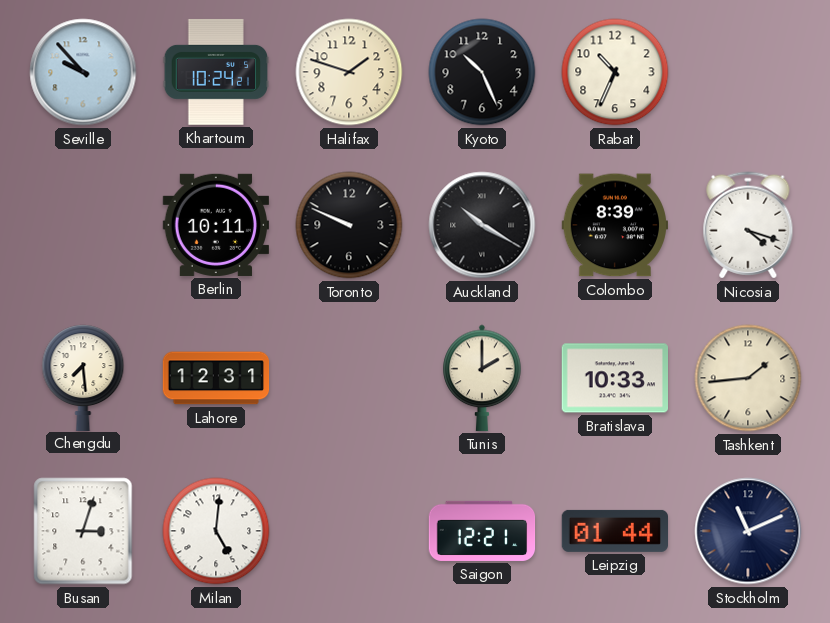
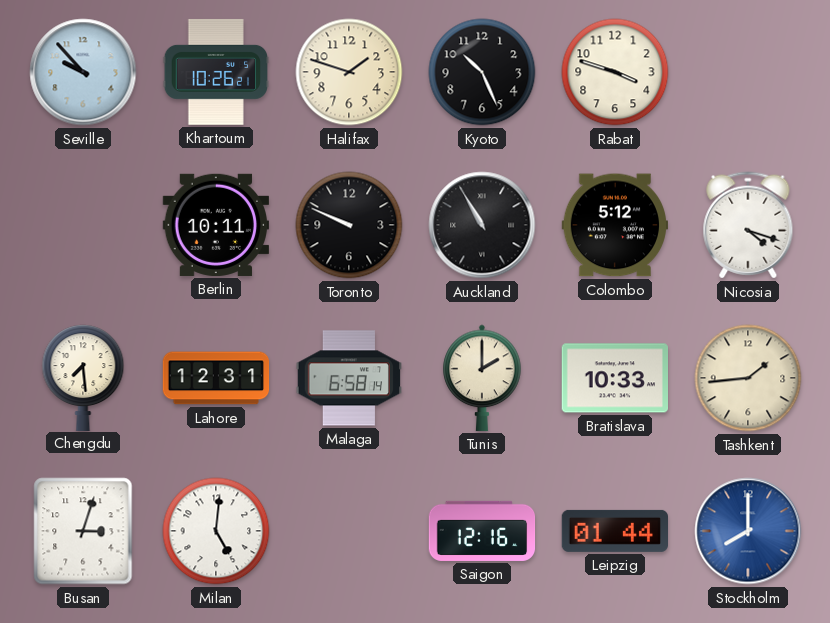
Khartoum: 10:24 -> 10:26 (216, 72)
Rabat: 10:34 -> 3:48 (615, 72)
Auckland: 10:20 -> 10:55 (482, 225)
Colombo: 8:39 -> 5:12 (614, 225)
Malaga: none -> 6:58 (348, 378)
Saigon: 12:21 -> 12:16 (482, 531)
Stockholm: 11:11 -> 8:00 (748, 531)
Stockholm dial: navy -> blue (748, 531)
